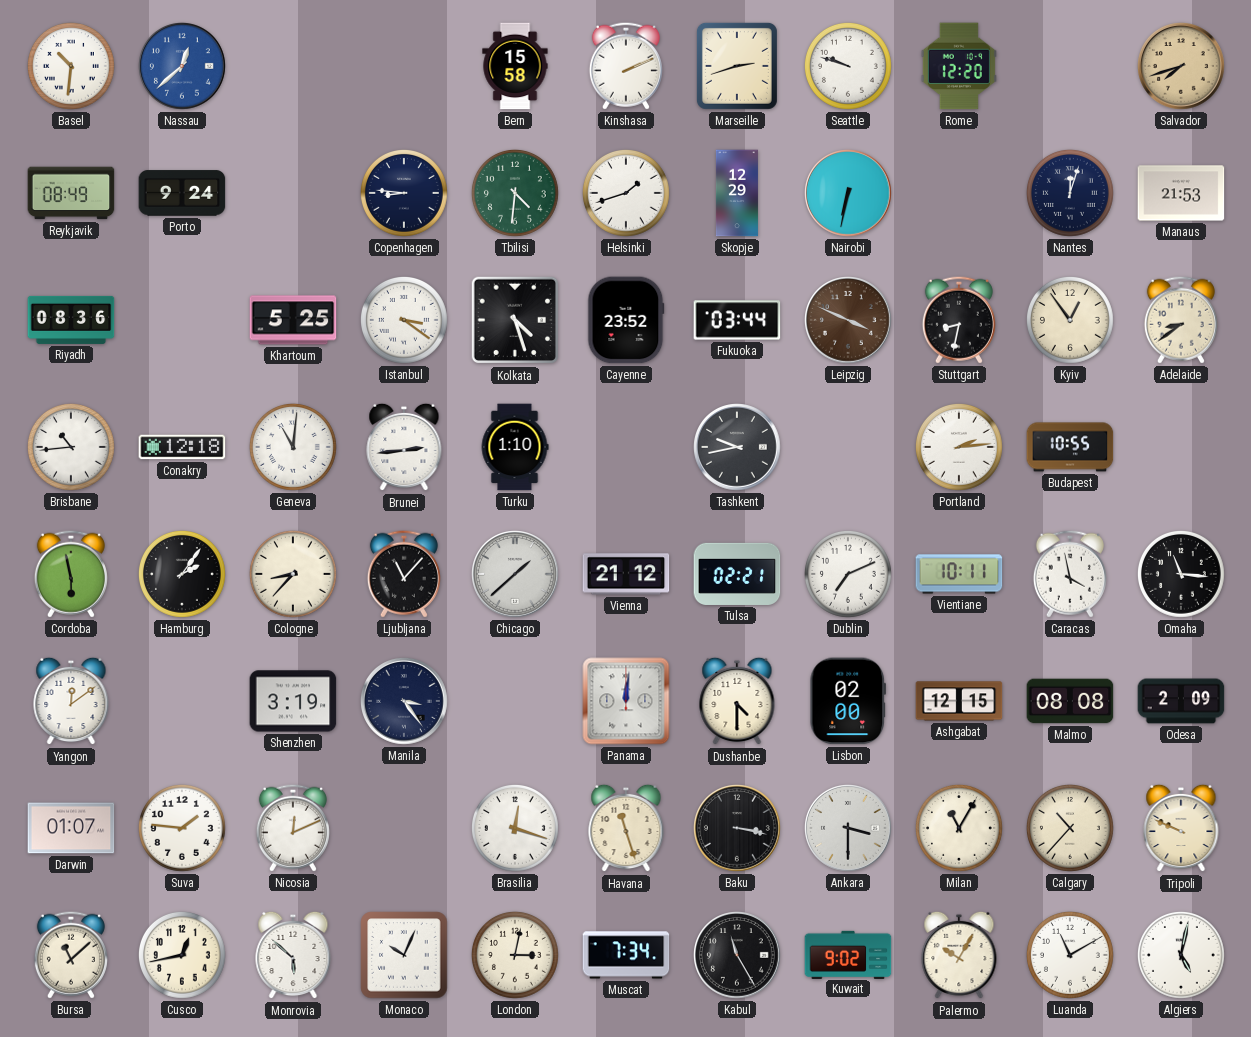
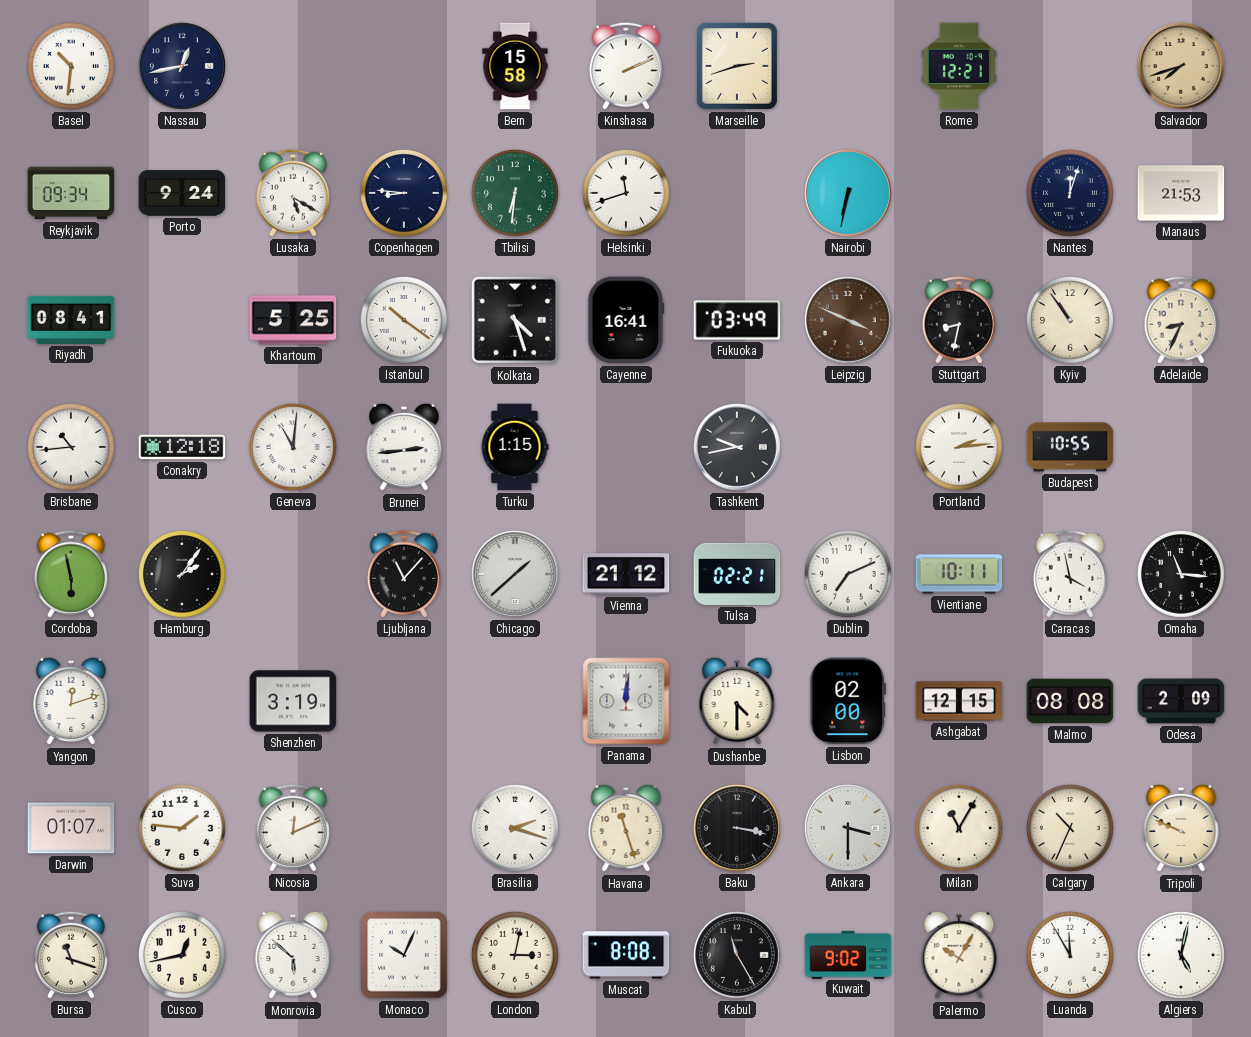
Nassau: 12:38 -> 12:43 (183, 67)
Nassau dial: blue -> navy (183, 67)
Seattle: 9:48 -> none (848, 66)
Rome: 12:20 -> 12:21 (959, 66)
Reykjavik: 08:49 -> 09:34 (71, 193)
Lusaka: none -> 5:20 (293, 193)
Tbilisi: 4:31 -> 6:31 (515, 193)
Helsinki: 1:42 -> 11:42 (626, 193)
Skopje: 12:29 -> none (737, 193)
Riyadh: 08:36 -> 08:41 (71, 320)
Istanbul: 3:21 -> 10:21 (404, 320)
Cayenne: 23:52 -> 16:41 (626, 320)
Fukuoka: 03:44 -> 03:49 (737, 320)
Kyiv: 12:54 -> 10:54 (1070, 320)
Adelaide: 8:39 -> 8:34 (1181, 320)
Turku: 1:10 -> 1:15 (515, 447)
Cologne: 8:37 -> none (293, 574)
Yangon: 12:09 -> 12:12 (71, 701)
Manila: 3:24 -> none (405, 702)
Brasilia: 12:18 -> 2:18 (515, 828)
Calgary: 10:37 -> 10:34 (1070, 828)
Bursa: 11:08 -> 11:18 (71, 955)
Muscat: 7:34 -> 8:08 (626, 955)
Luanda: 11:10 -> 11:55 (1070, 955)
